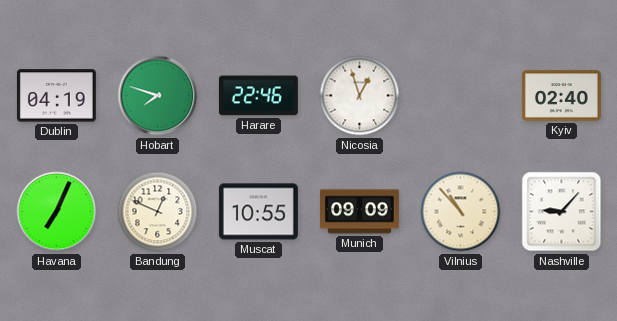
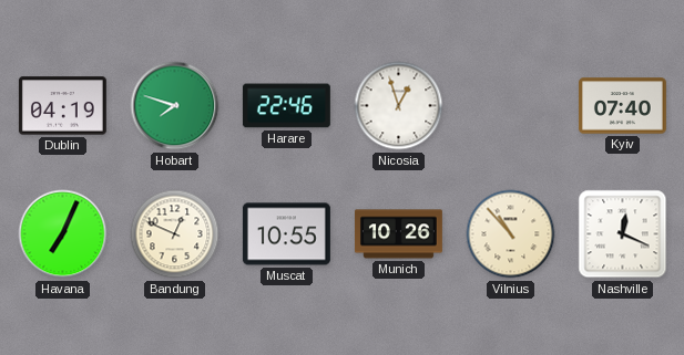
Kyiv: 02:40 -> 07:40 (622, 106)
Munich: 09:09 -> 10:26 (398, 234)
Nashville: 9:07 -> 12:19 (623, 234)
